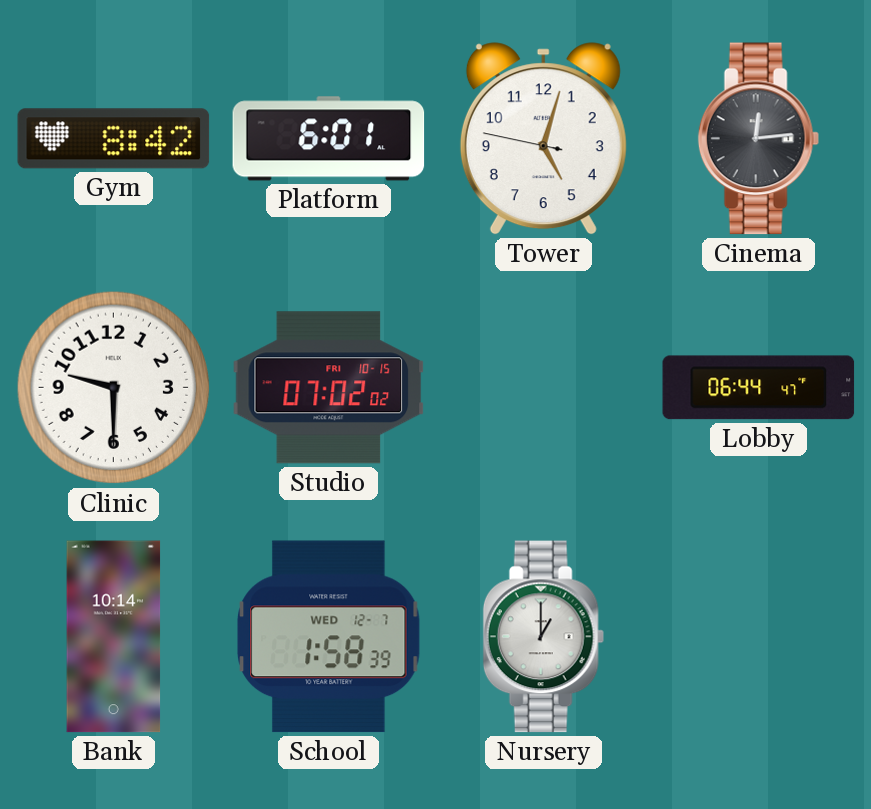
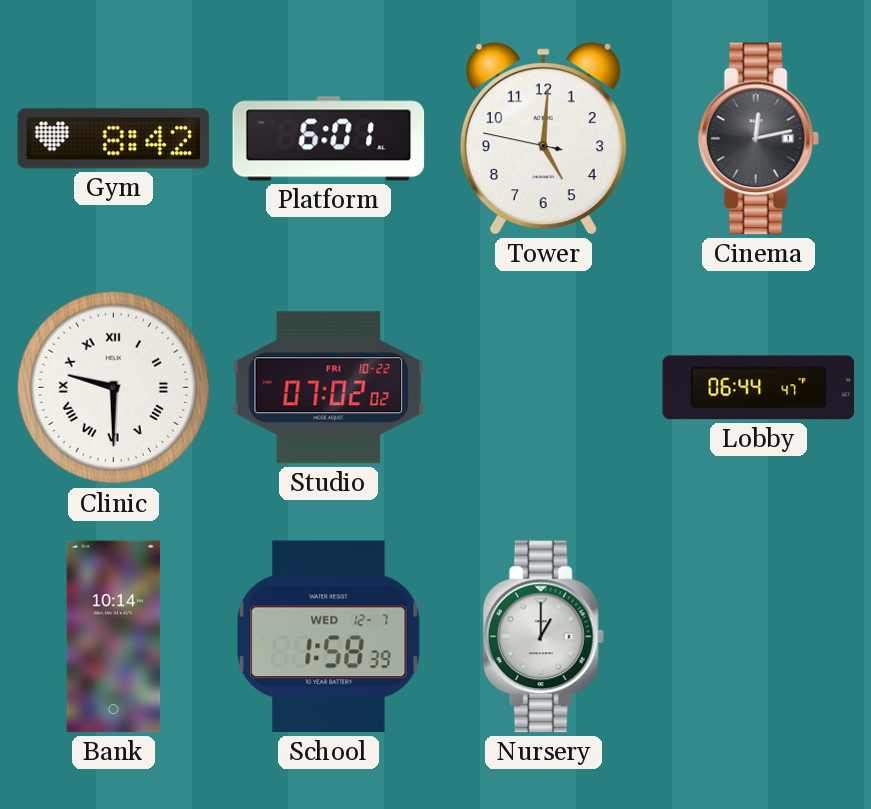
Tower: 5:02 -> 5:00 (543, 139)
Cinema: 12:14 -> 12:13 (758, 139)
Clinic numerals: Arabic -> Roman (114, 388)
Studio date: FRI 10-15 -> FRI 10-22 (329, 388)
